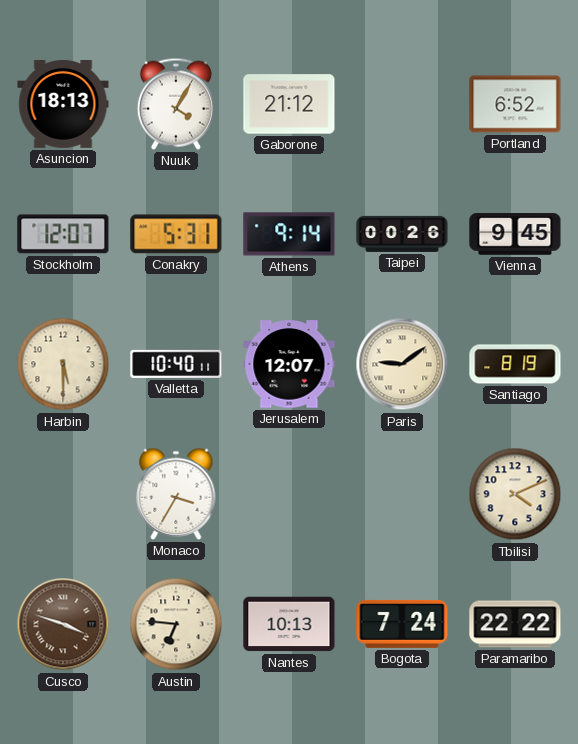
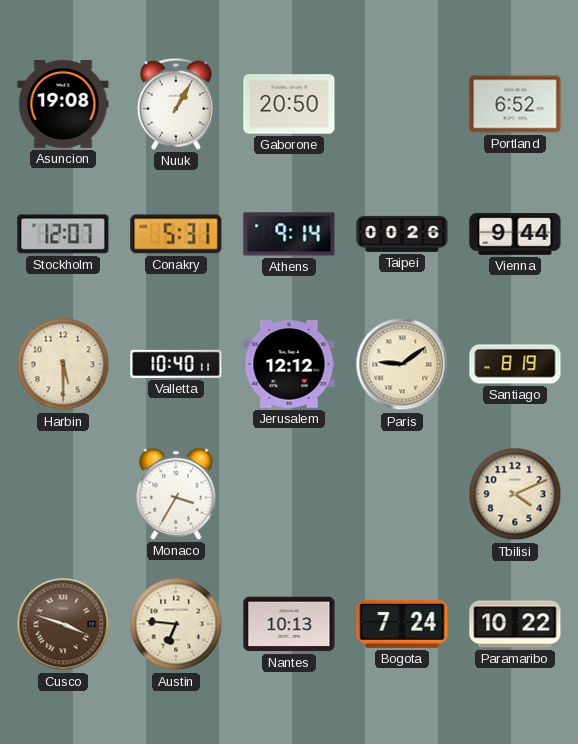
Asuncion: 18:13 -> 19:08 (63, 104)
Nuuk: 4:05 -> 1:05 (176, 104)
Gaborone: 21:12 -> 20:50 (289, 104)
Vienna: 9:45 -> 9:44 (515, 234)
Jerusalem: 12:07 -> 12:12 (289, 364)
Paramaribo: 22:22 -> 10:22 (515, 624)
